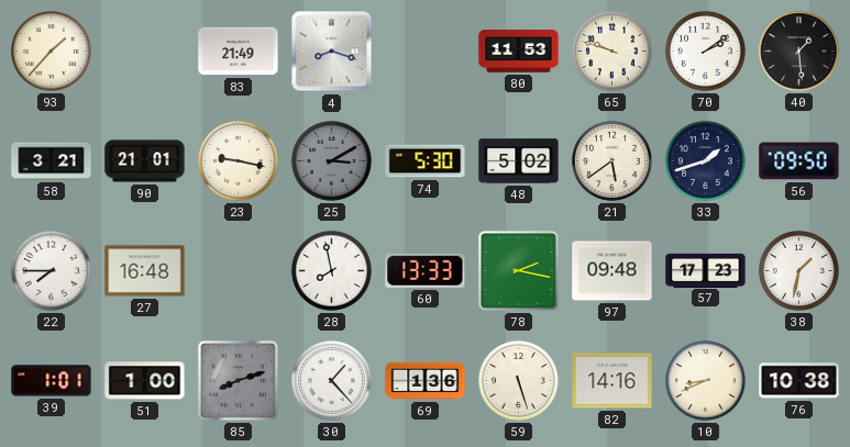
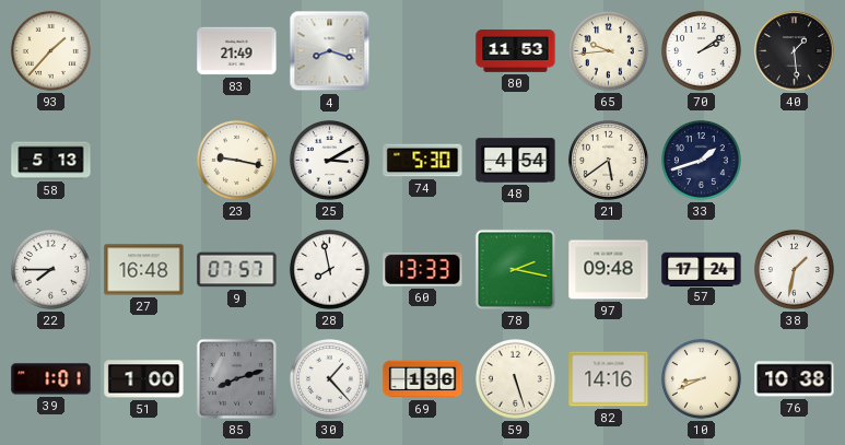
65: 9:48 -> 9:44 (608, 50)
58: 3:21 -> 5:13 (51, 161)
90: 21:01 -> none (145, 161)
25 dial: grey -> white (329, 160)
48: 5:02 -> 4:54 (516, 161)
56: 09:50 -> none (799, 161)
9: none -> 07:57 (237, 270)
57: 17:23 -> 17:24 (702, 269)
